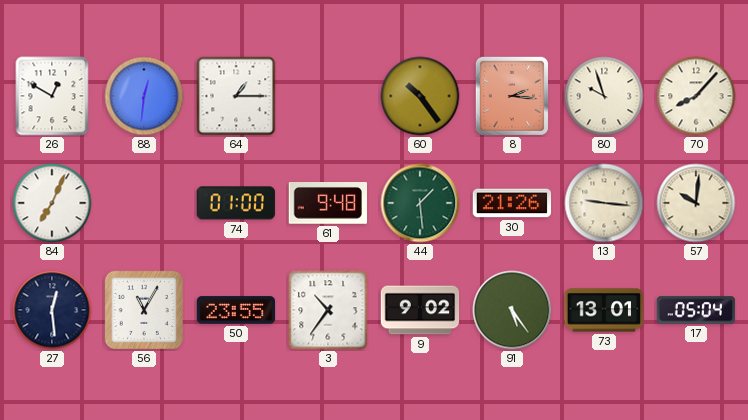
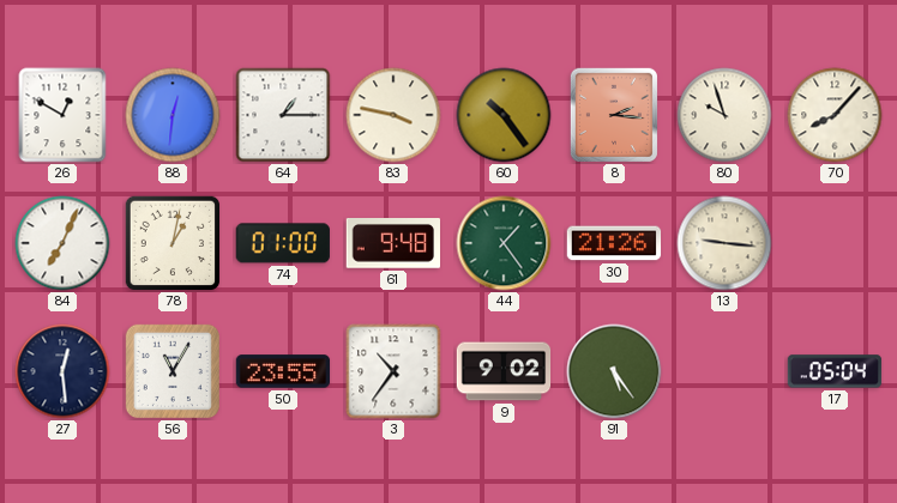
83: none -> 3:47 (393, 115)
78: none -> 1:02 (173, 243)
44: 1:29 -> 1:24 (504, 243)
57: 10:01 -> none (696, 203)
73: 13:01 -> none (604, 310)
